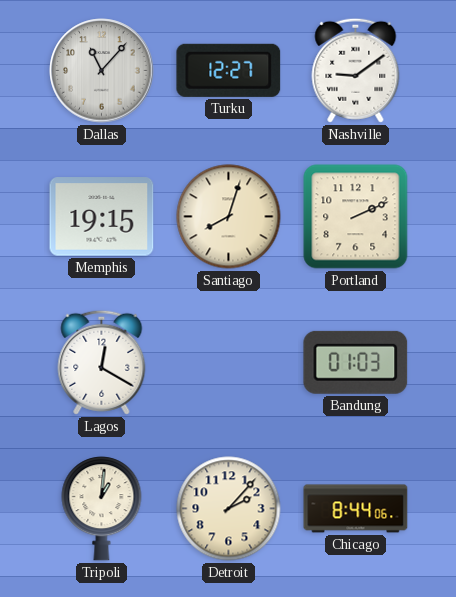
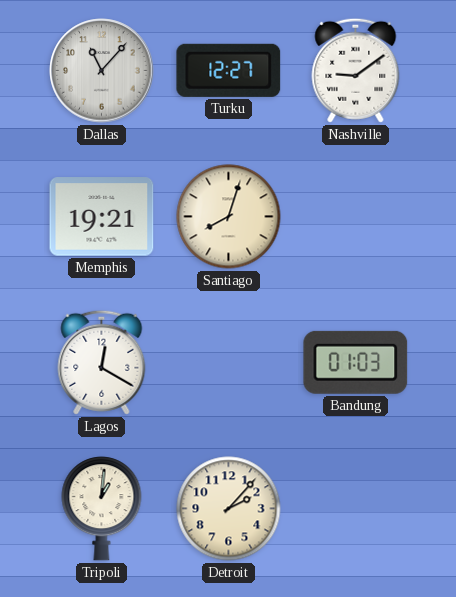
Memphis: 19:15 -> 19:21 (102, 217)
Portland: 2:11 -> none (356, 217)
Chicago: 8:44 -> none (356, 509)
